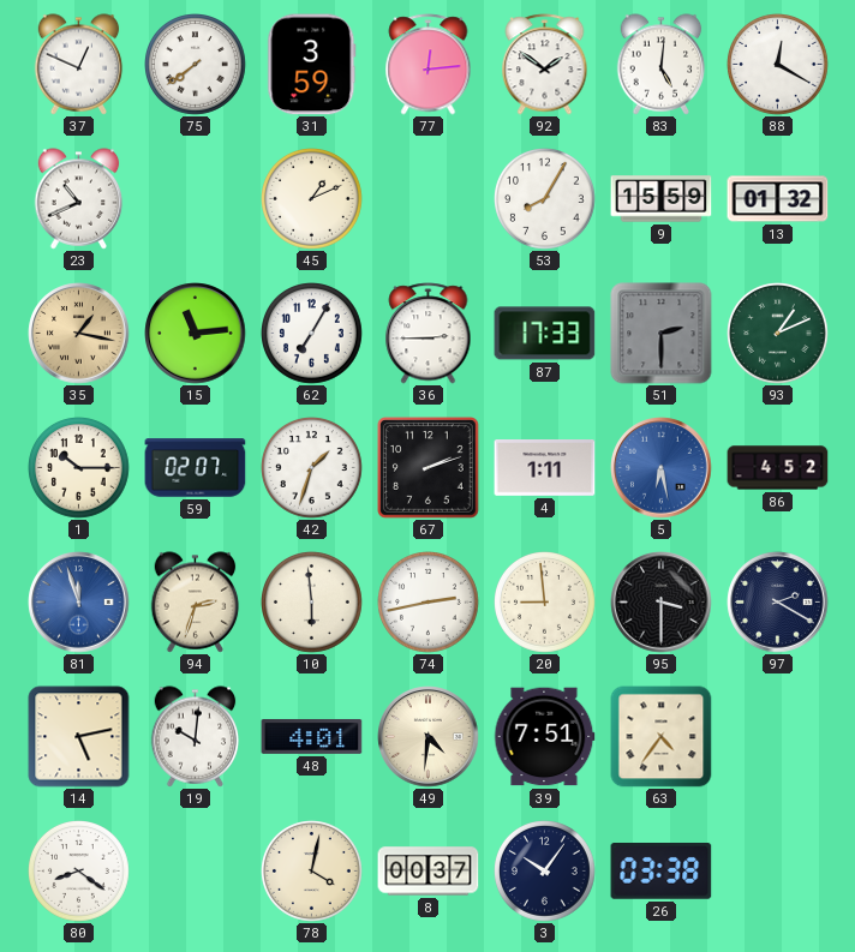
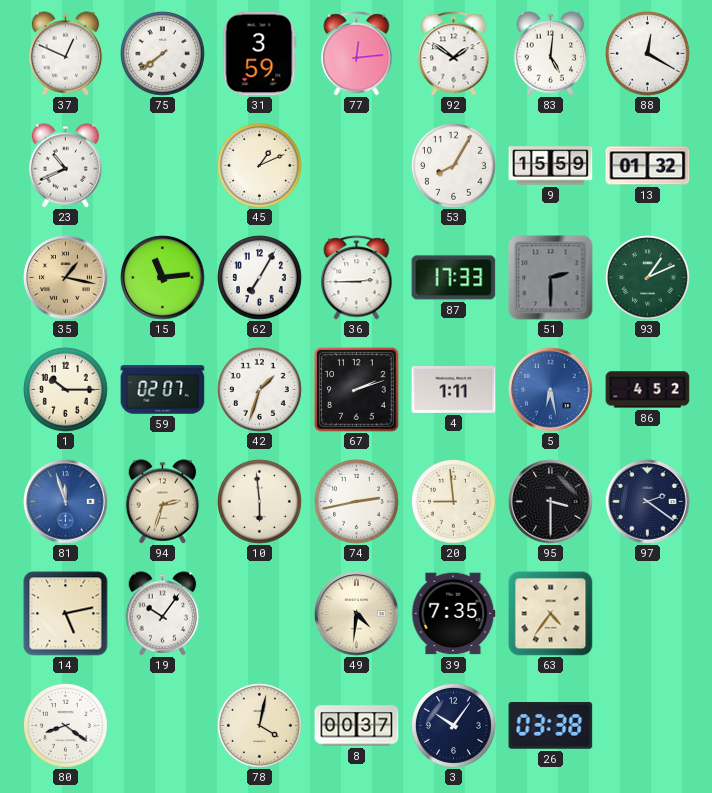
97: 2:20 -> 2:21 (648, 502)
19: 10:01 -> 10:06 (163, 614)
48: 4:01 -> none (312, 736)
39: 7:51 -> 7:35 (454, 614)
